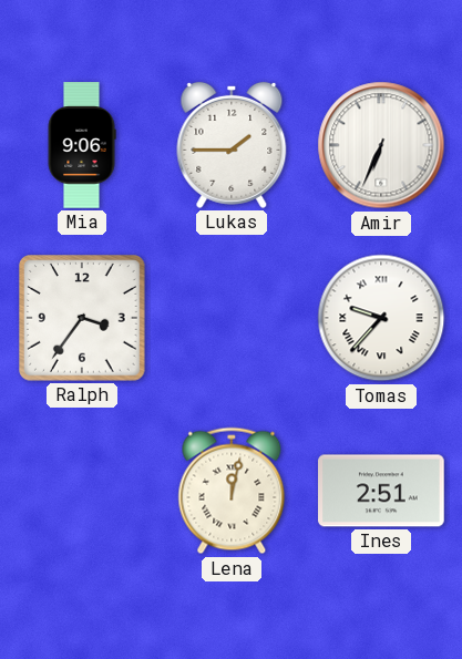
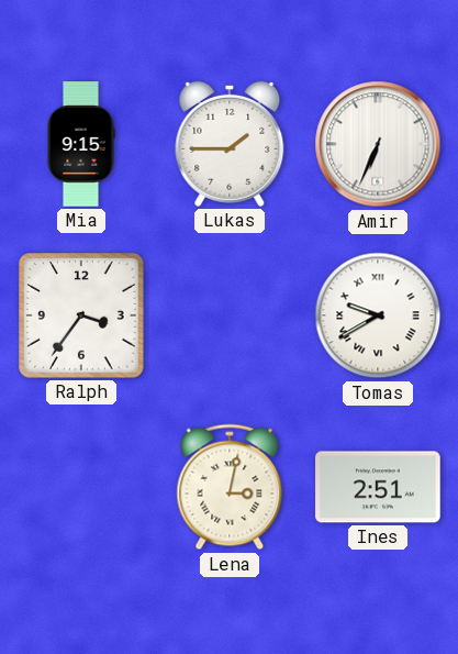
Mia: 9:06 -> 9:15 (81, 144)
Tomas: 9:37 -> 9:40 (378, 315)
Lena: 12:02 -> 3:02 (230, 487)
